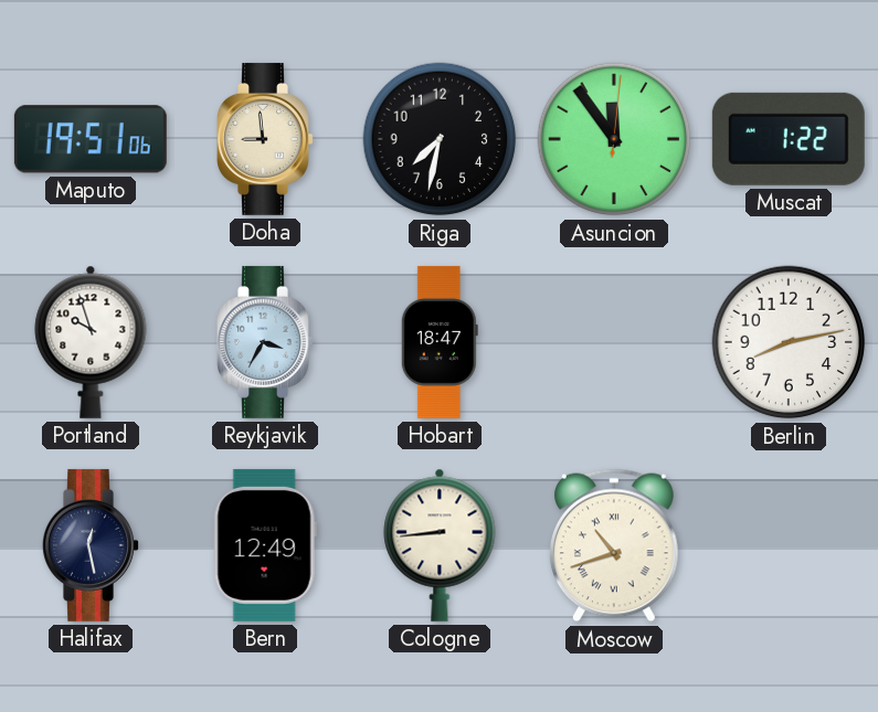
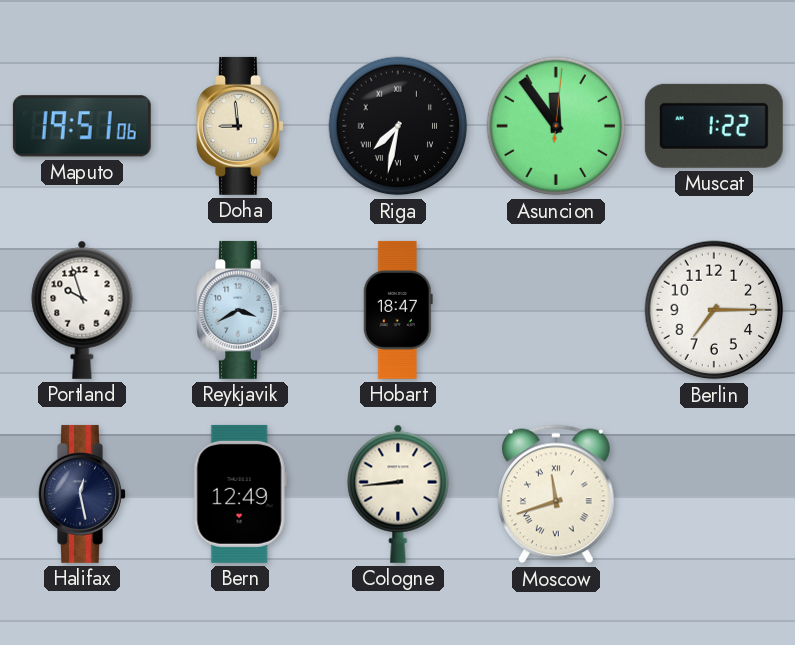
Riga numerals: Arabic -> Roman (398, 126)
Reykjavik: 3:35 -> 3:40 (240, 310)
Berlin: 8:13 -> 7:15 (714, 310)
Moscow: 10:42 -> 11:42 (556, 494)
